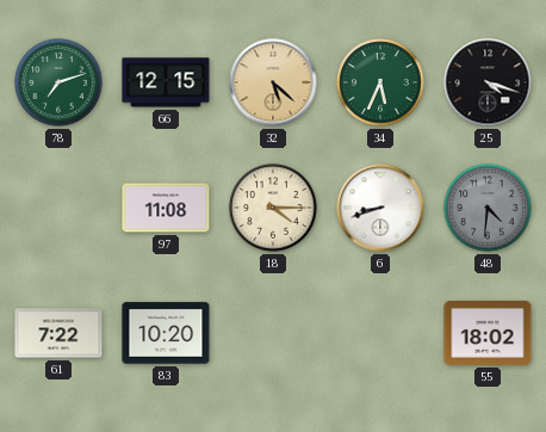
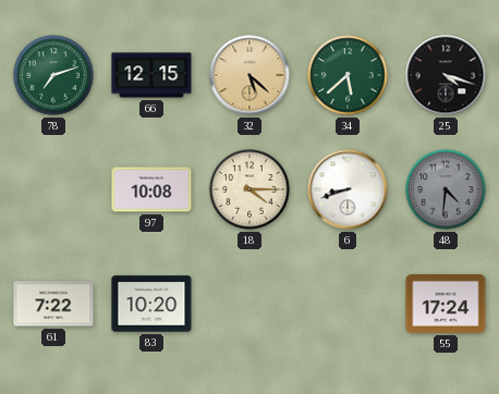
34: 5:34 -> 5:38 (348, 75)
97: 11:08 -> 10:08 (151, 189)
55: 18:02 -> 17:24 (446, 304)
